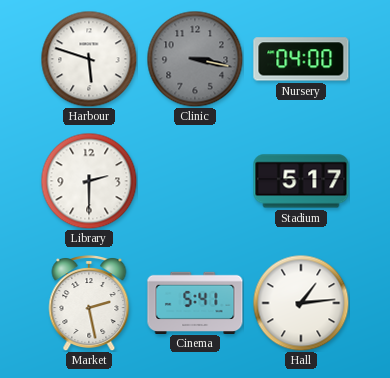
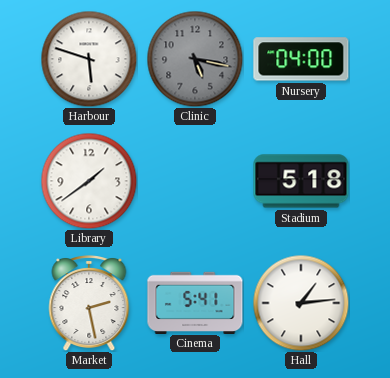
Clinic: 3:17 -> 5:17 (195, 59)
Library: 2:30 -> 1:39 (89, 181)
Stadium: 5:17 -> 5:18 (301, 181)
